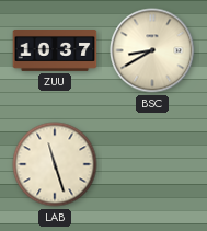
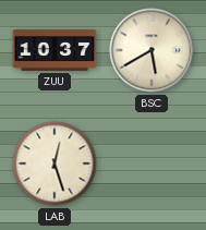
BSC: 8:40 -> 5:40 (152, 50)
LAB: 11:27 -> 12:27 (54, 164)
